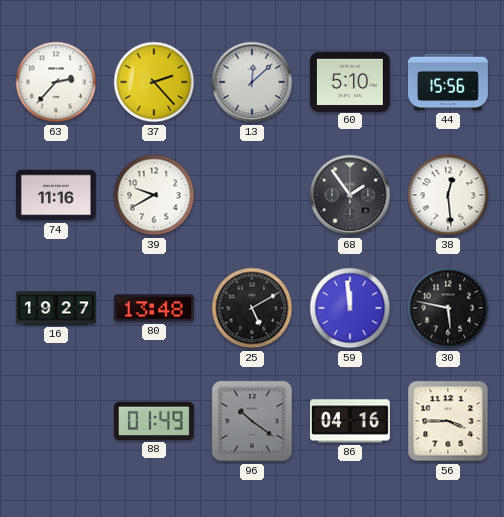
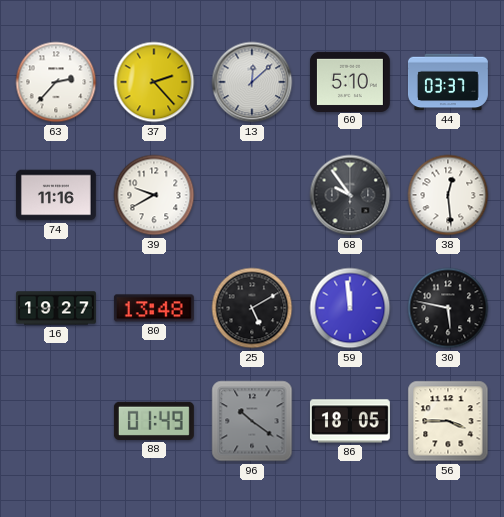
44: 15:56 -> 03:37 (448, 82)
68: 1:54 -> 9:54 (350, 195)
86: 04:16 -> 18:05 (350, 421)
